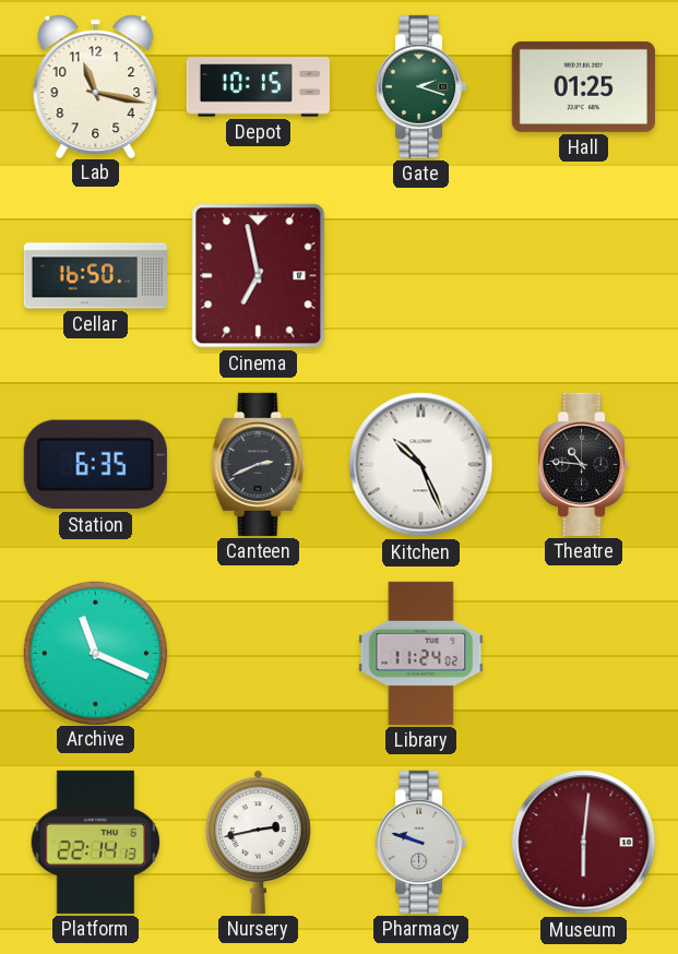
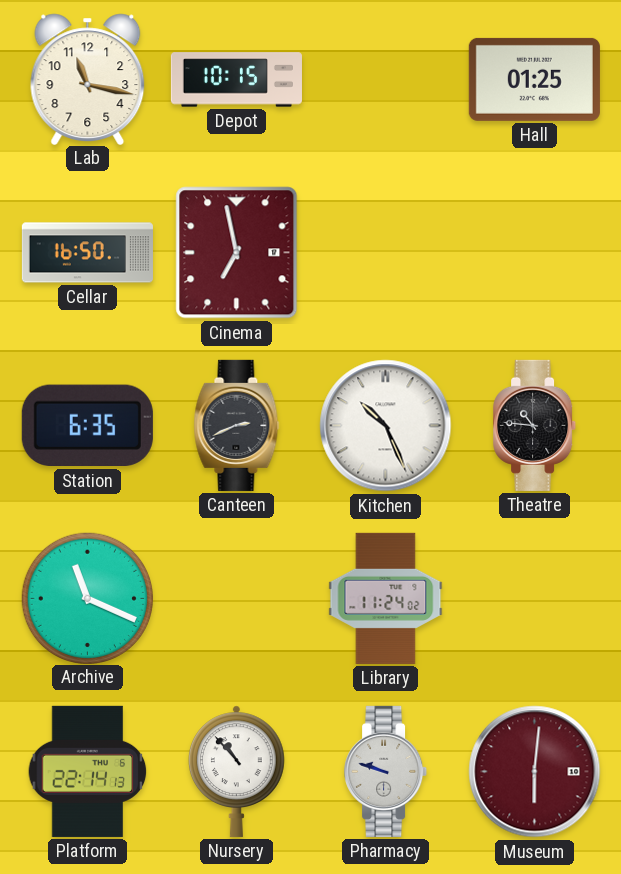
Gate: 2:18 -> none (421, 86)
Nursery: 2:43 -> 10:53 (237, 771)
